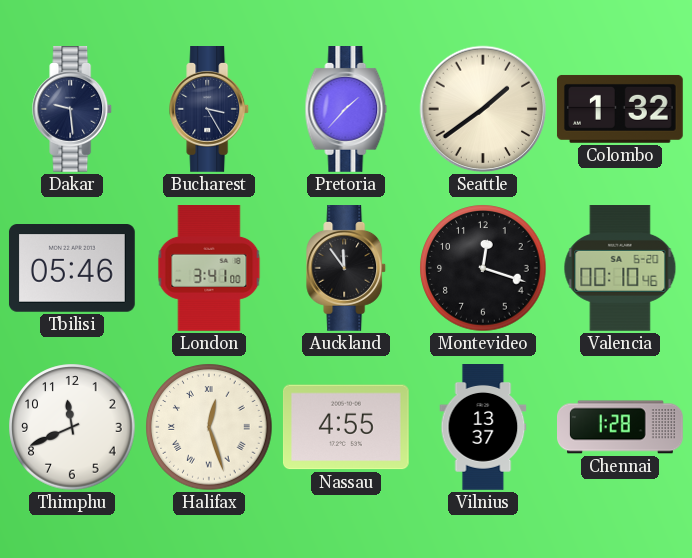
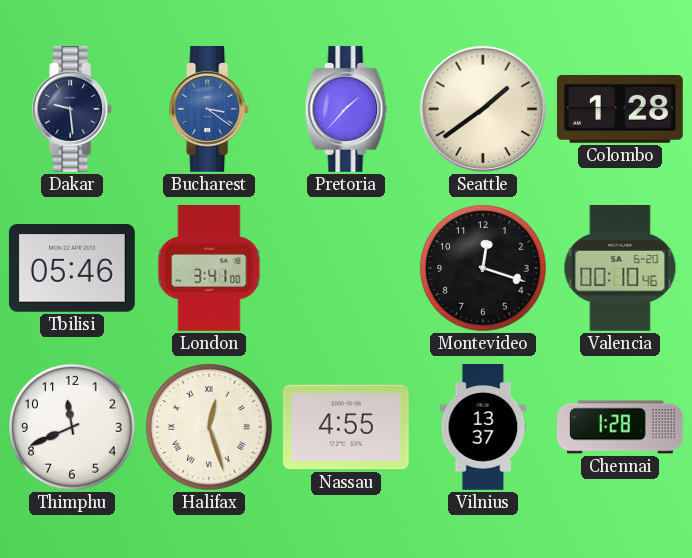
Bucharest: 3:25 -> 3:21 (210, 110)
Bucharest dial: navy -> blue (210, 110)
Colombo: 1:32 -> 1:28 (620, 109)
Auckland: 11:54 -> none (347, 269)
